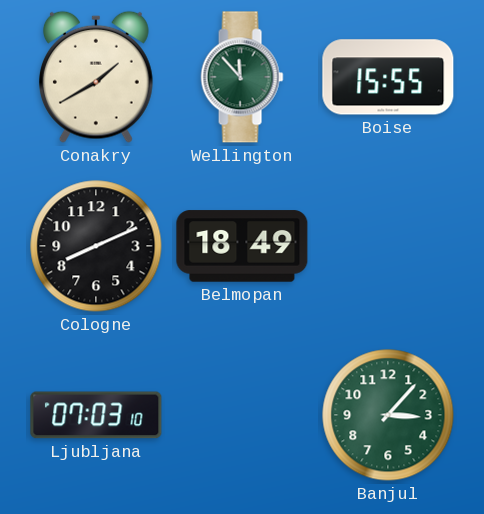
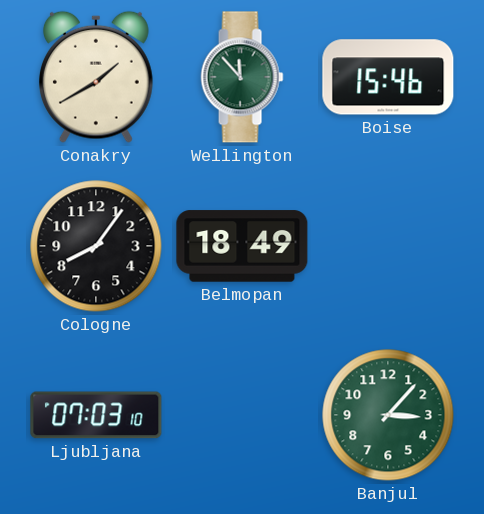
Boise: 15:55 -> 15:46 (388, 77)
Cologne: 8:11 -> 8:06 (96, 246)
